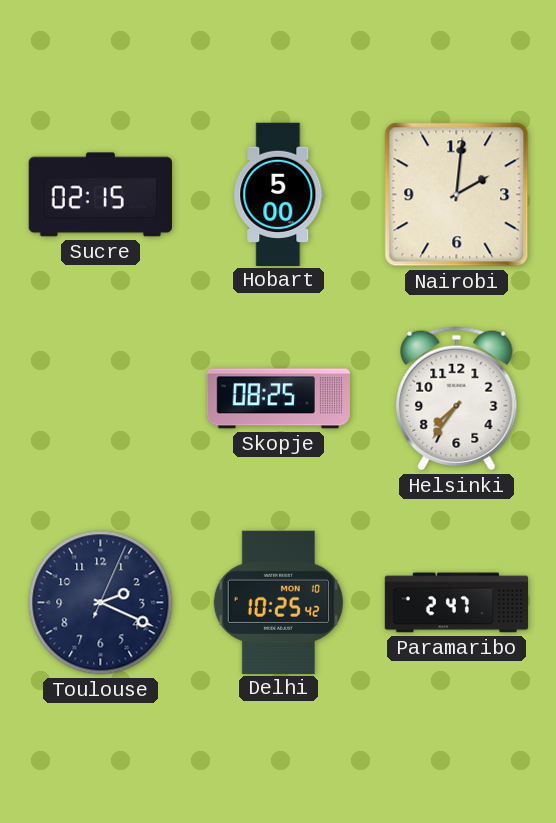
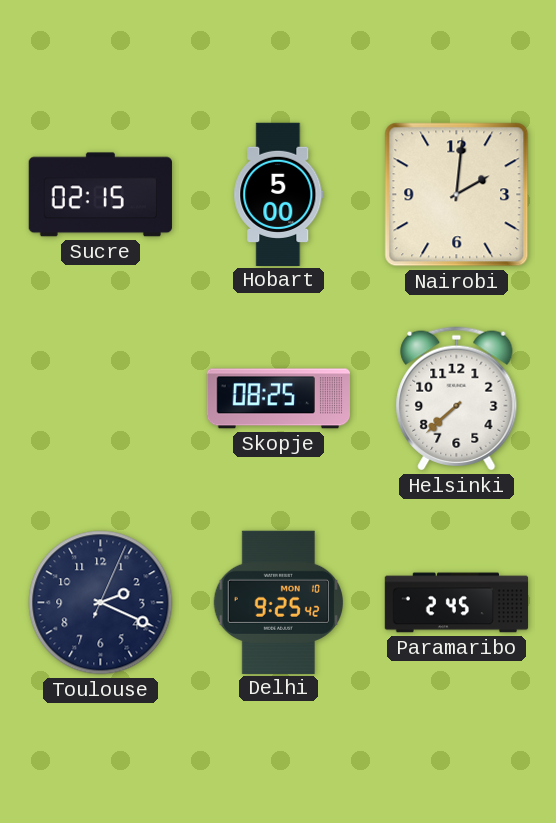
Helsinki: 7:36 -> 7:38 (457, 399)
Delhi: 10:25 -> 9:25 (278, 602)
Paramaribo: 2:47 -> 2:45 (457, 603)
